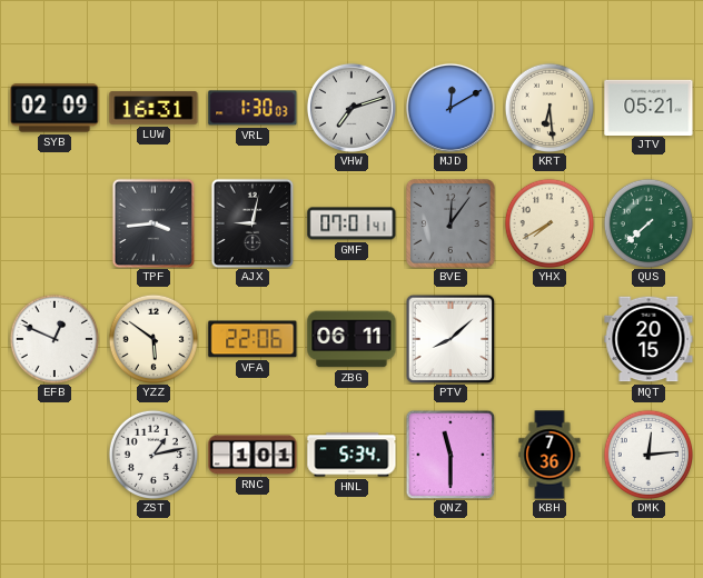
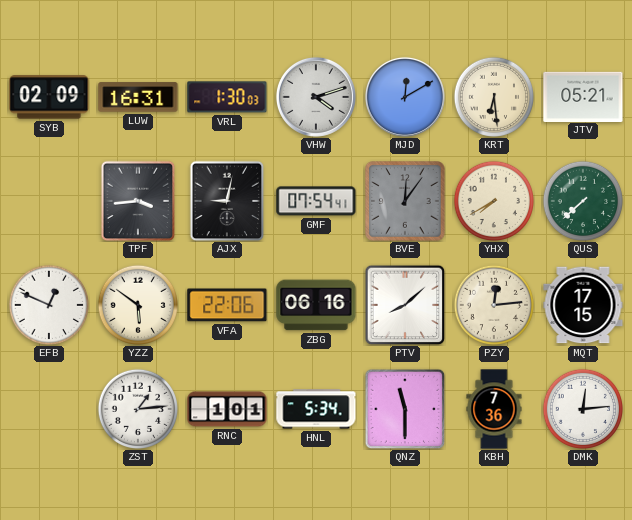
VHW: 7:12 -> 4:12 (316, 97)
GMF: 07:01 -> 07:54 (316, 201)
ZBG: 06:11 -> 06:16 (316, 305)
PZY: none -> 12:14 (493, 304)
MQT: 20:15 -> 17:15 (583, 305)
ZST: 1:13 -> 1:14 (137, 408)
